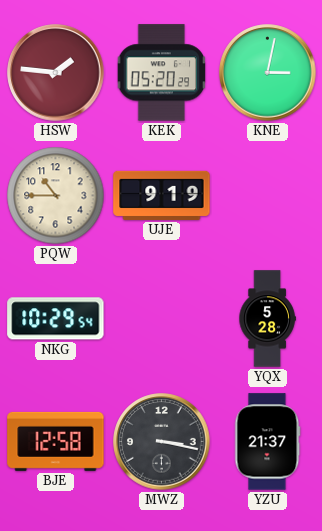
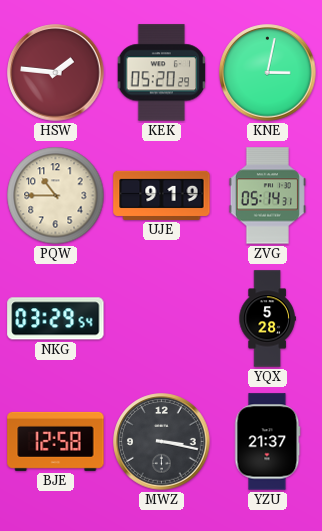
ZVG: none -> 05:14 (267, 196)
NKG: 10:29 -> 03:29 (56, 319)
